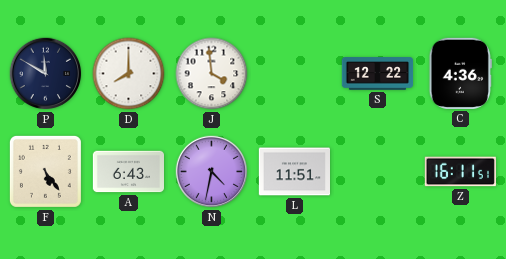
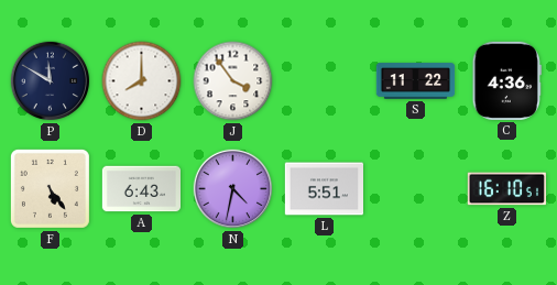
J: 3:59 -> 3:54 (233, 81)
S: 12:22 -> 11:22 (416, 81)
L: 11:51 -> 5:51 (325, 189)
Z: 16:11 -> 16:10 (506, 189)
